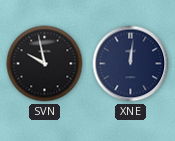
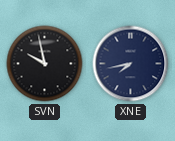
XNE: 12:01 -> 7:43 (131, 64)
